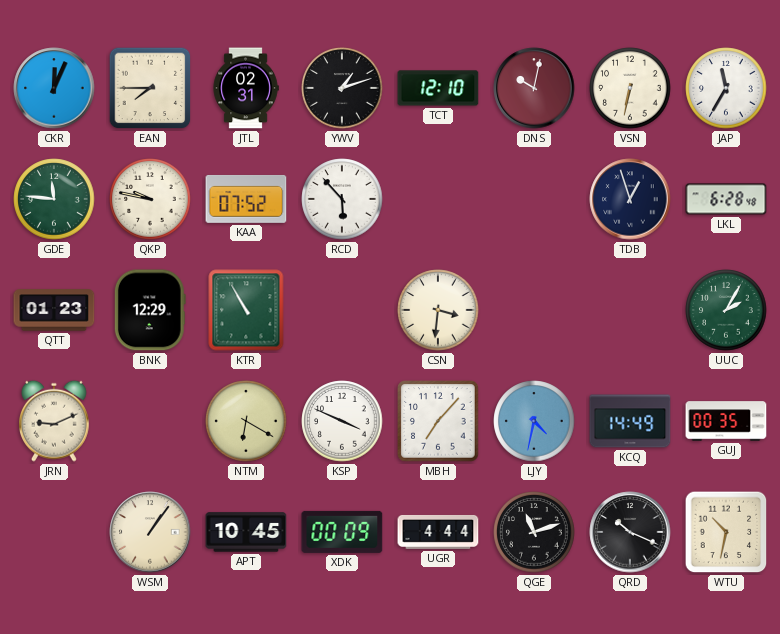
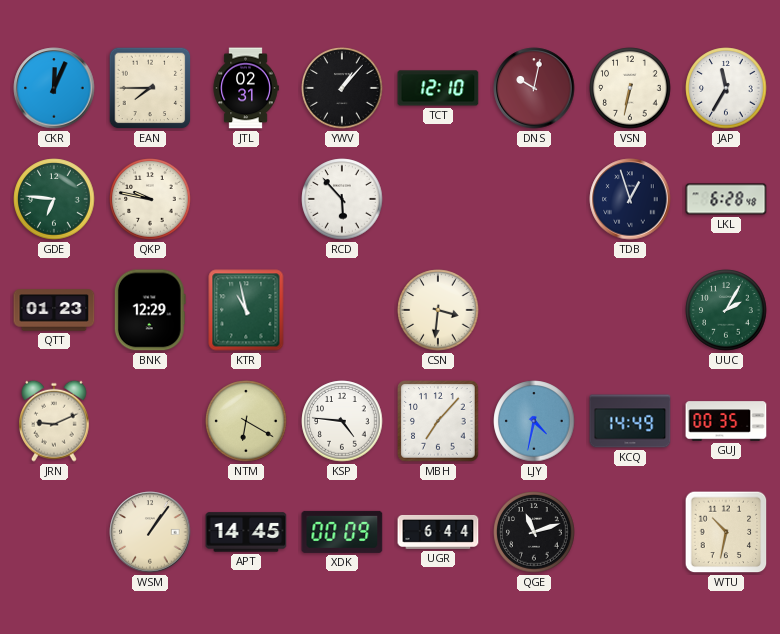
YWV: 1:12 -> 1:07 (342, 88)
GDE: 11:46 -> 6:46 (54, 199)
KAA: 07:52 -> none (246, 199)
KTR: 10:55 -> 10:58 (246, 310)
KSP: 3:49 -> 4:46 (342, 421)
APT: 10:45 -> 14:45 (246, 532)
UGR: 4:44 -> 6:44 (438, 532)
QRD: 10:19 -> none (630, 532)
